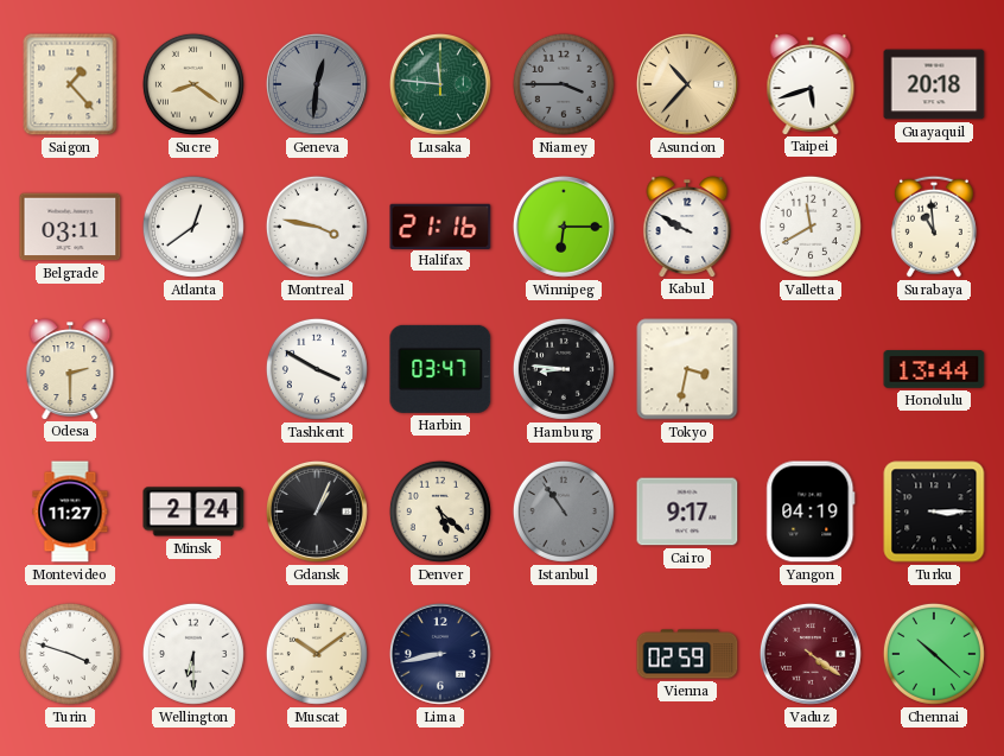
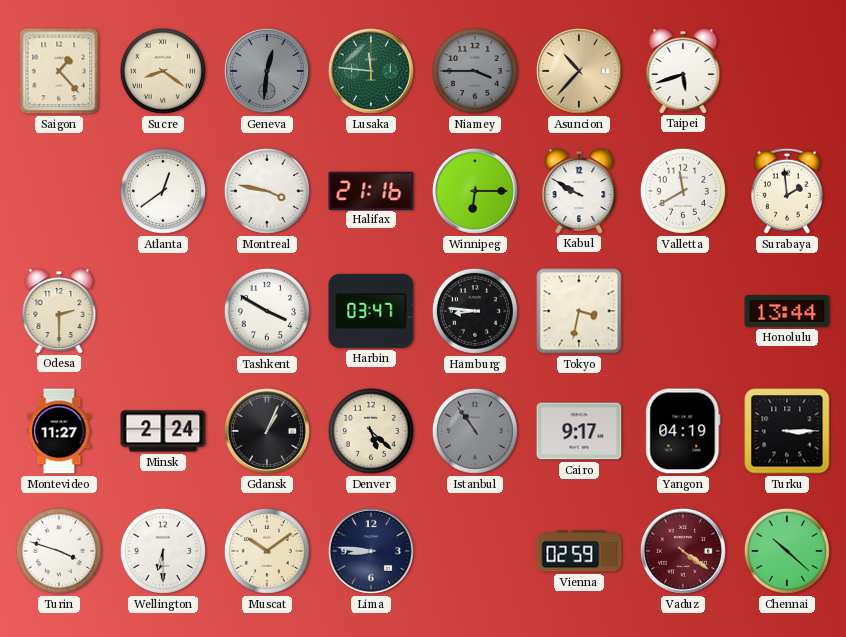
Guayaquil: 20:18 -> none (934, 84)
Belgrade: 03:11 -> none (70, 227)
Surabaya: 10:59 -> 1:59 (787, 191)
Lima: 8:43 -> 8:46 (371, 551)
